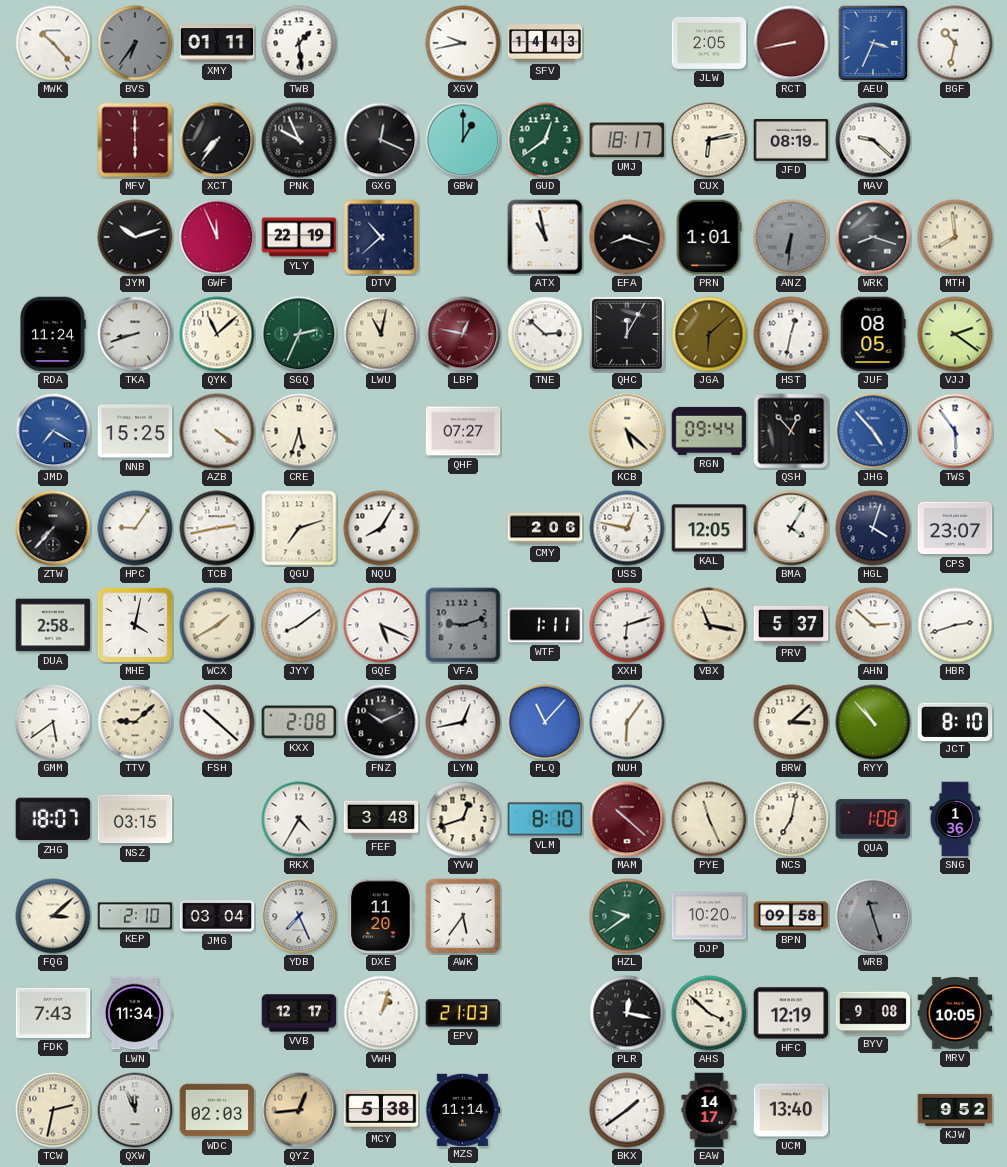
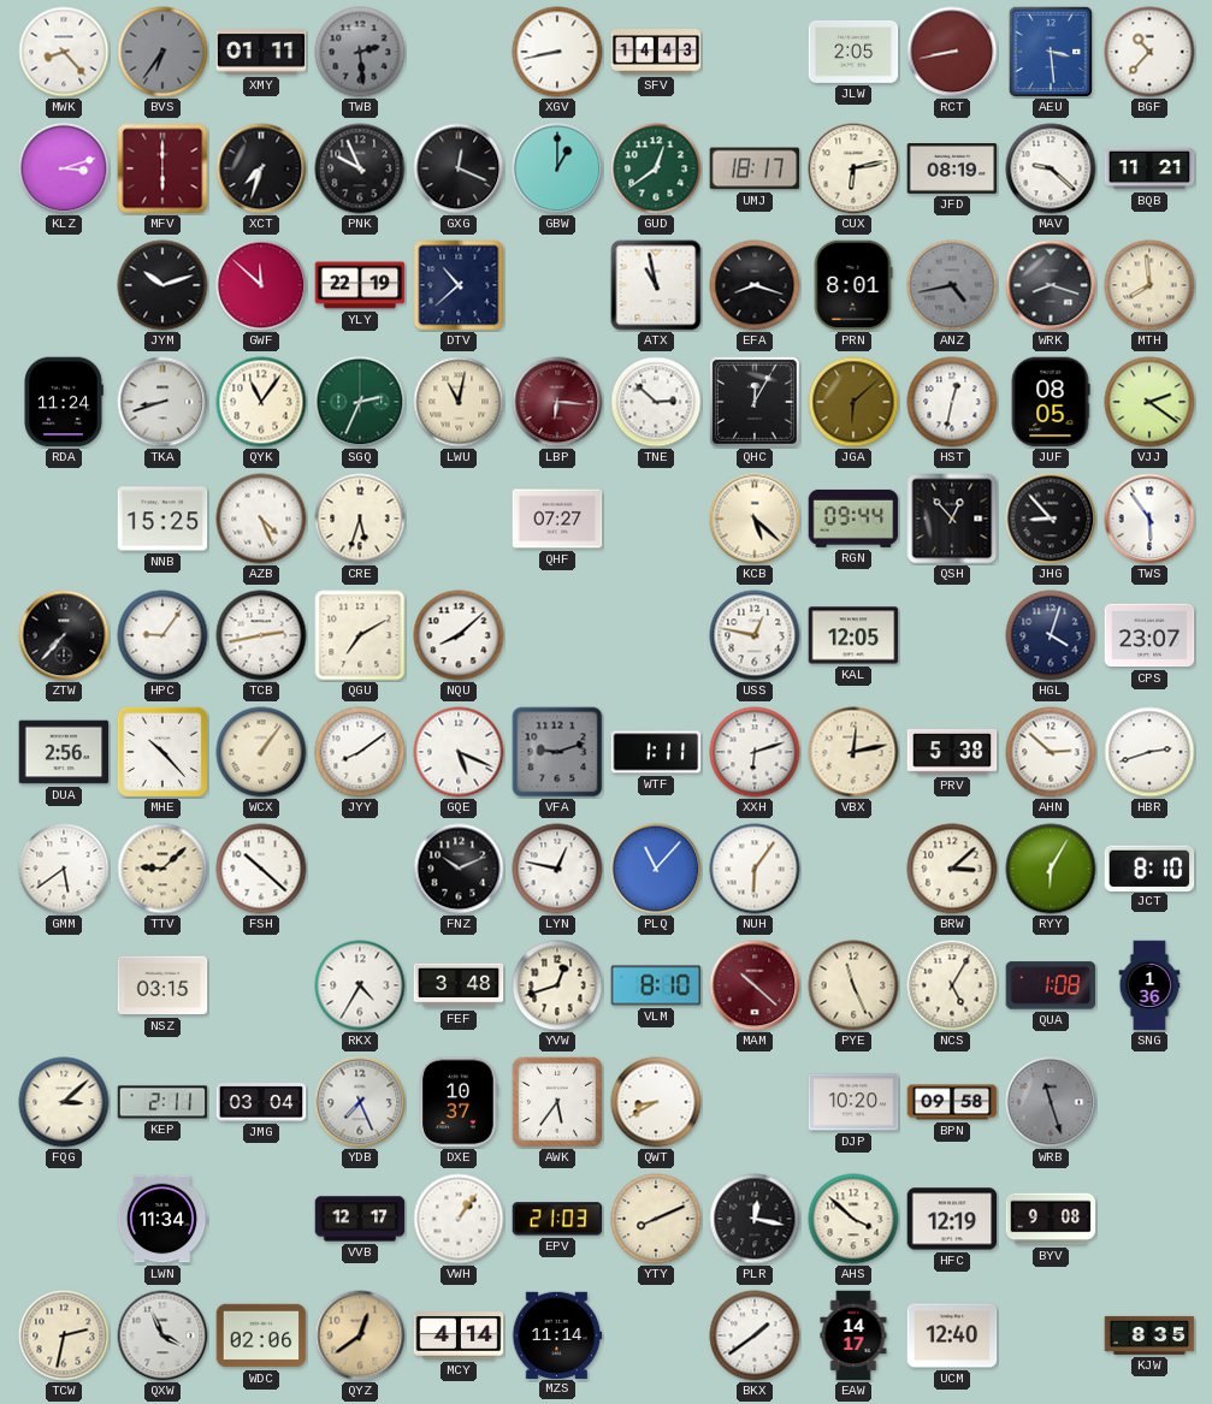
MWK: 10:23 -> 8:23 (64, 52)
TWB: 1:29 -> 2:29 (360, 52)
TWB dial: white -> grey (360, 52)
XGV: 9:43 -> 8:43 (557, 52)
AEU: 3:34 -> 3:29 (1050, 51)
BGF: 10:32 -> 10:37 (1149, 52)
KLZ: none -> 3:12 (64, 168)
XCT: 7:36 -> 7:33 (261, 168)
BQB: none -> 11:21 (1149, 168)
GWF: 11:56 -> 11:52 (261, 285)
PRN: 1:01 -> 8:01 (853, 285)
ANZ: 6:31 -> 4:43 (952, 285)
QYK: 11:08 -> 11:06 (261, 402)
LBP: 12:47 -> 6:16 (557, 402)
JMD: 7:20 -> none (53, 431)
AZB: 4:21 -> 4:26 (261, 519)
JHG: 4:53 -> 8:53 (1051, 519)
JHG dial: blue -> black (1051, 519)
QGU: 7:12 -> 7:10 (360, 635)
NQU: 8:05 -> 8:08 (459, 635)
CMY: 2:06 -> none (545, 528)
BMA: 4:05 -> none (791, 528)
DUA: 2:58 -> 2:56 (64, 752)
MHE: 4:02 -> 10:23 (162, 752)
WCX: 1:40 -> 1:06 (261, 752)
VBX: 11:17 -> 12:13 (853, 752)
PRV: 5:37 -> 5:38 (952, 752)
KXX: 2:08 -> none (299, 722)
LYN: 12:43 -> 12:47 (557, 869)
RYY: 10:53 -> 6:05 (1051, 869)
ZHG: 18:07 -> none (53, 819)
NCS: 7:02 -> 5:05 (952, 985)
KEP: 2:10 -> 2:11 (162, 1102)
DXE: 11:20 -> 10:37 (459, 1102)
QWT: none -> 8:40 (656, 1102)
HZL: 9:39 -> none (627, 916)
FDK: 7:43 -> none (53, 1013)
VWH: 1:03 -> 1:06 (459, 1219)
YTY: none -> 8:11 (656, 1219)
MRV: 10:05 -> none (955, 1013)
QXW: 11:56 -> 3:56 (162, 1335)
WDC: 02:03 -> 02:06 (261, 1335)
QYZ: 12:44 -> 12:39 (360, 1335)
MCY: 5:38 -> 4:14 (459, 1335)
UCM: 13:40 -> 12:40 (952, 1335)
KJW: 9:52 -> 8:35 (1149, 1335)
